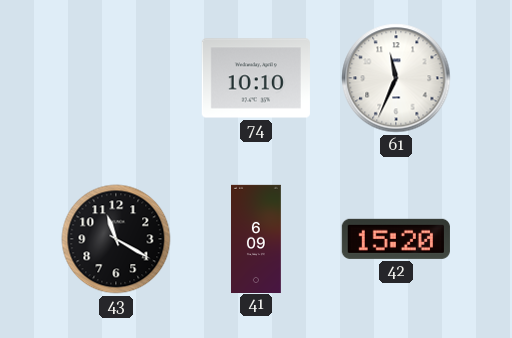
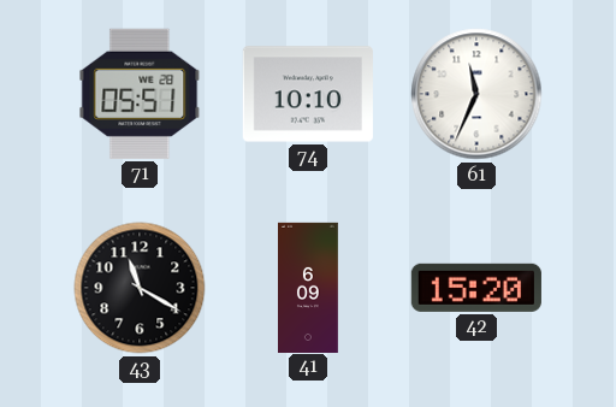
71: none -> 05:51 (140, 94)
